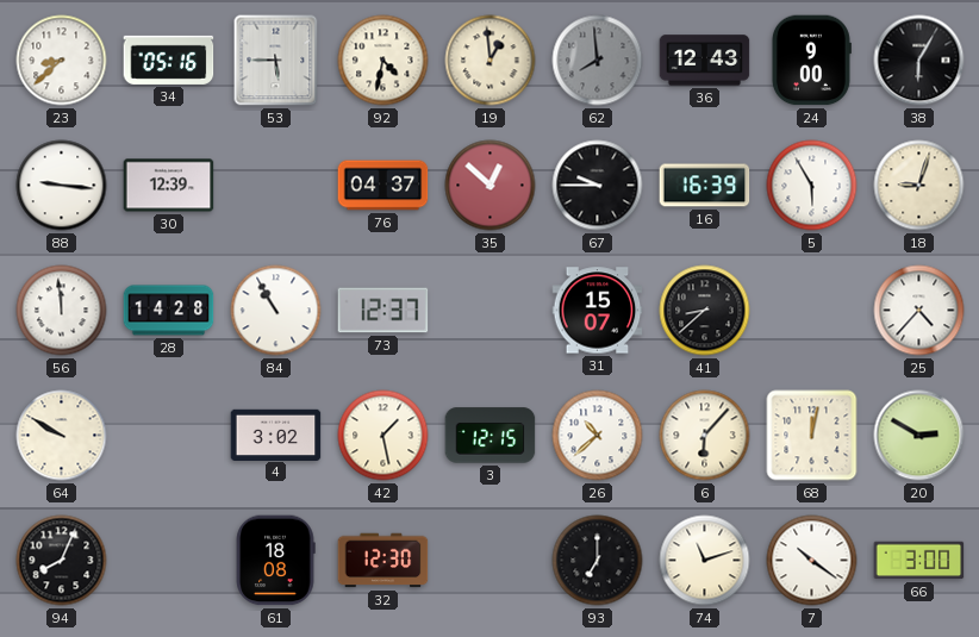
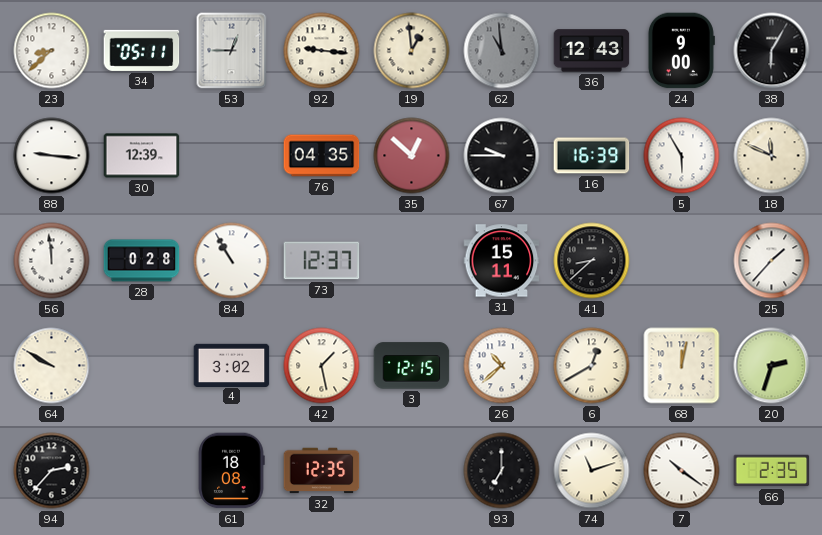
34: 05:16 -> 05:11 (142, 50)
53: 5:45 -> 12:45 (232, 51)
92: 4:32 -> 9:16 (322, 51)
62: 7:59 -> 10:59 (502, 51)
76: 04:37 -> 04:35 (322, 156)
18: 9:03 -> 11:49 (772, 156)
28: 14:28 -> 0:28 (142, 261)
31: 15:07 -> 15:11 (502, 261)
25: 4:37 -> 1:37 (772, 261)
6: 6:07 -> 12:40 (592, 366)
20: 2:50 -> 2:33 (772, 366)
94: 8:04 -> 2:37 (52, 471)
32: 12:30 -> 12:35 (322, 471)
66: 3:00 -> 2:35 (772, 471)
